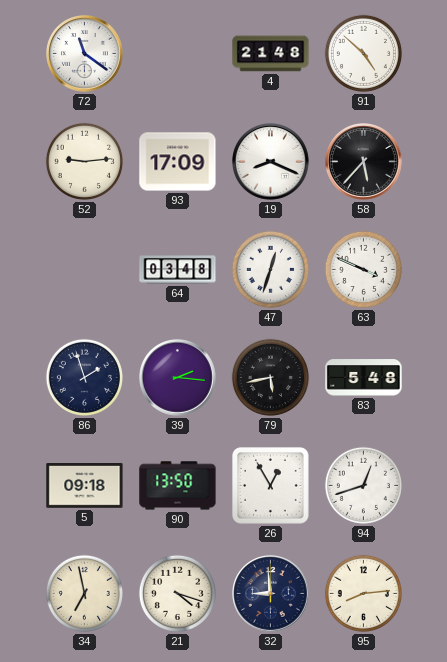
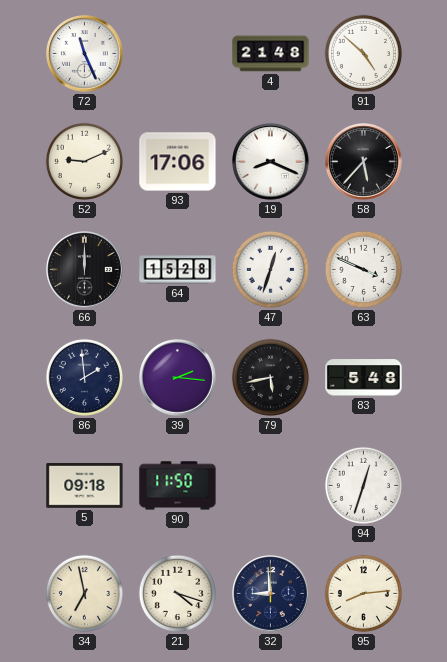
72: 11:21 -> 11:26 (85, 54)
52: 9:14 -> 9:11 (84, 161)
93: 17:09 -> 17:06 (178, 162)
66: none -> 12:00 (85, 270)
64: 03:48 -> 15:28 (178, 270)
86: 1:57 -> 1:59 (84, 377)
90: 13:50 -> 11:50 (178, 486)
26: 12:55 -> none (271, 486)
94: 12:42 -> 12:33 (363, 485)
